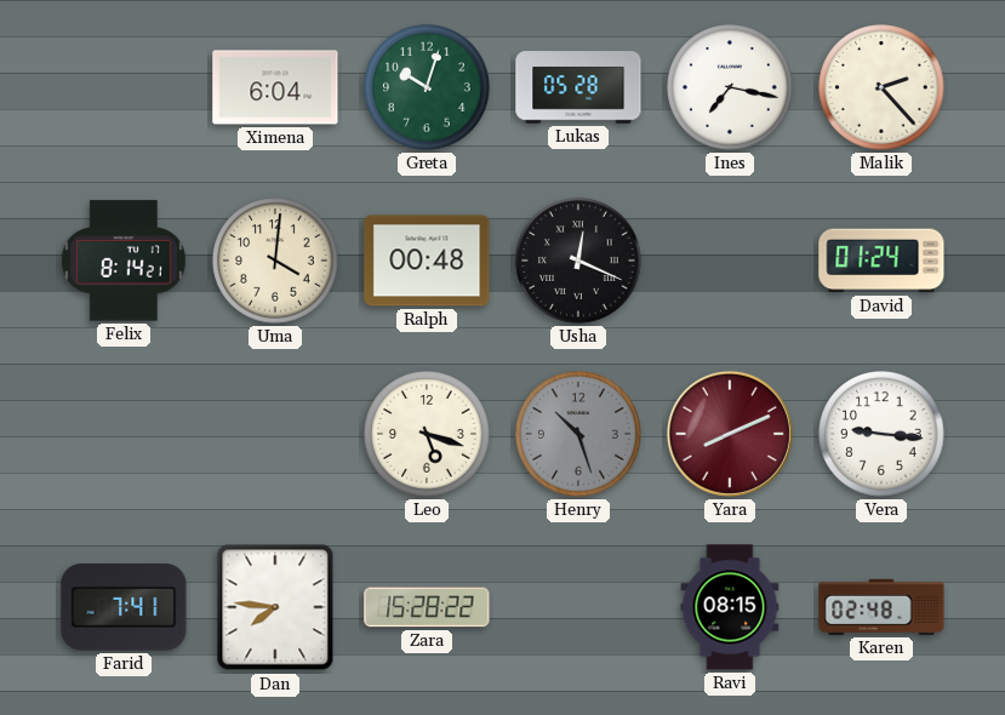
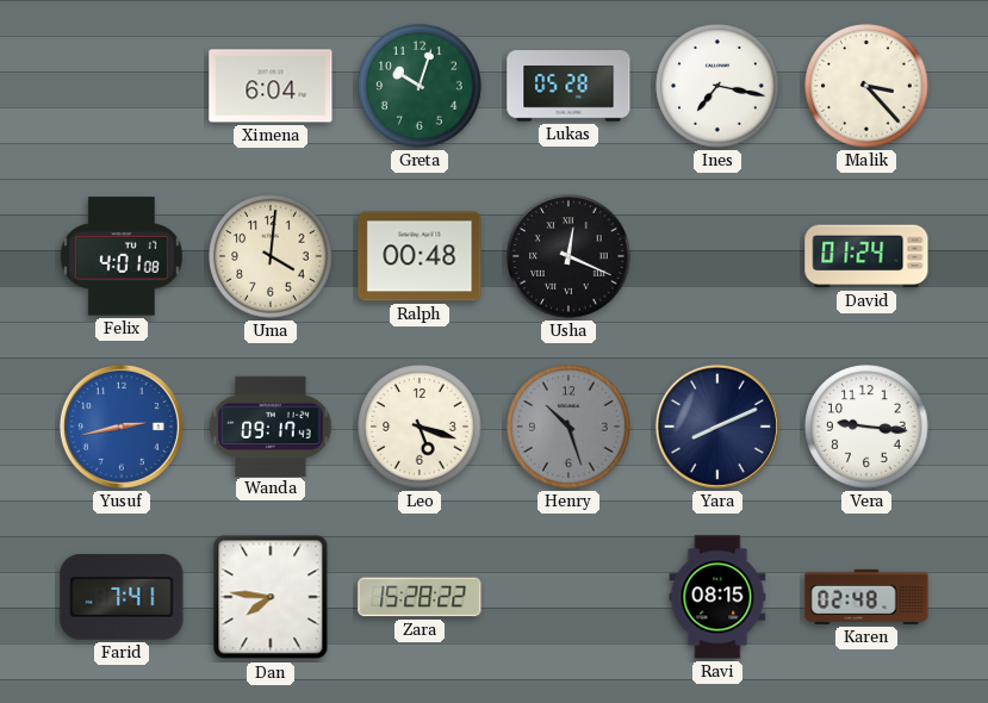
Malik: 2:23 -> 3:23 (866, 86)
Felix: 8:14 -> 4:01 (122, 256)
Yusuf: none -> 2:43 (122, 427)
Wanda: none -> 09:17 (271, 425)
Yara dial: burgundy -> navy (717, 427)
